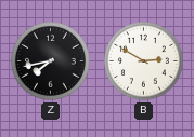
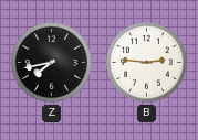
B: 2:50 -> 2:46 (147, 63)
